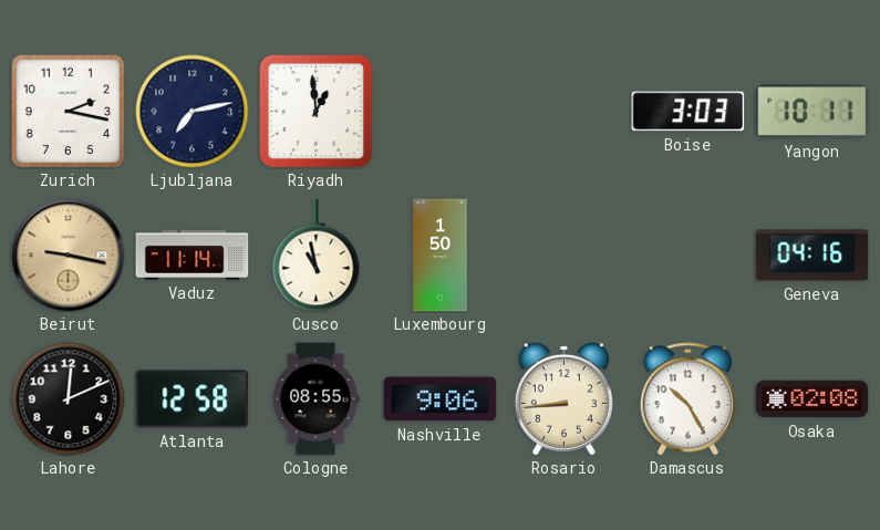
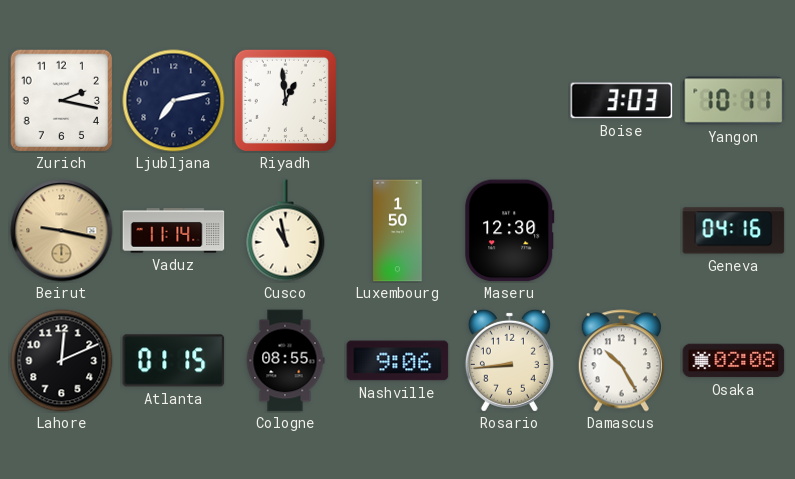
Maseru: none -> 12:30 (510, 231)
Atlanta: 12:58 -> 01:15 (174, 361)
